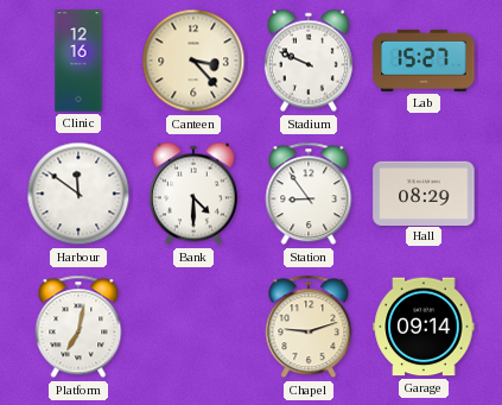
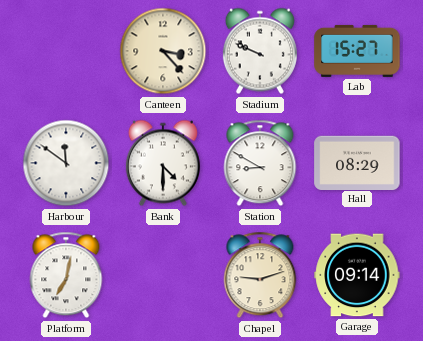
Clinic: 12:16 -> none (78, 61)
Station: 8:54 -> 8:50 (260, 163)
